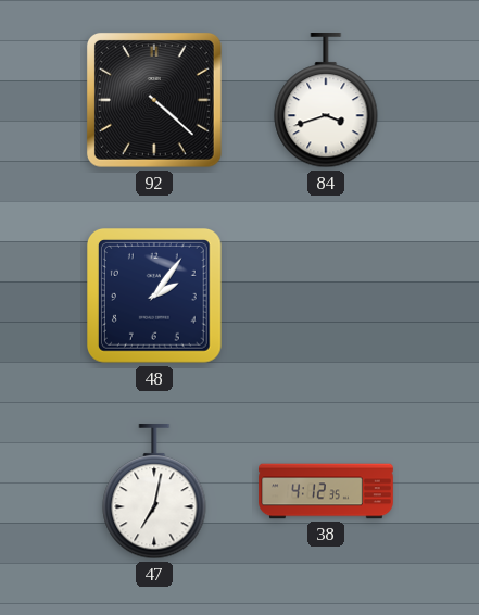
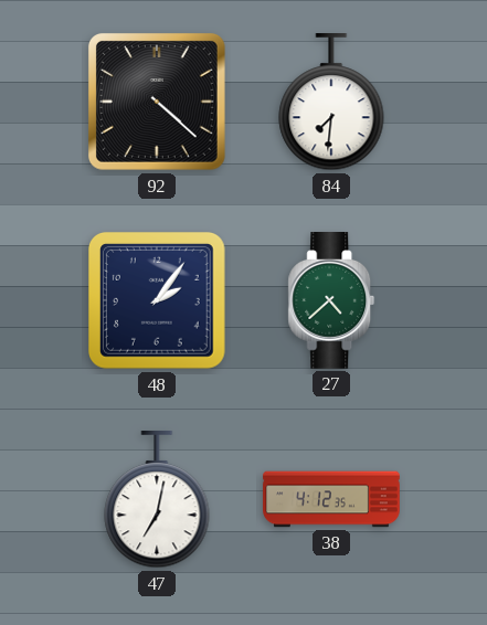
84: 3:42 -> 7:31 (331, 103)
27: none -> 4:38 (331, 301)
